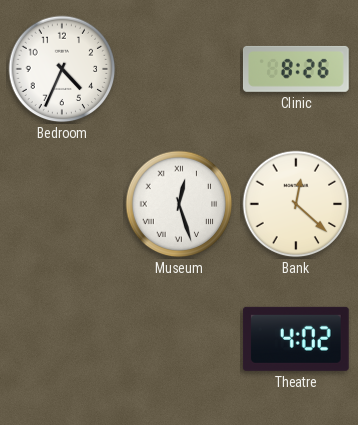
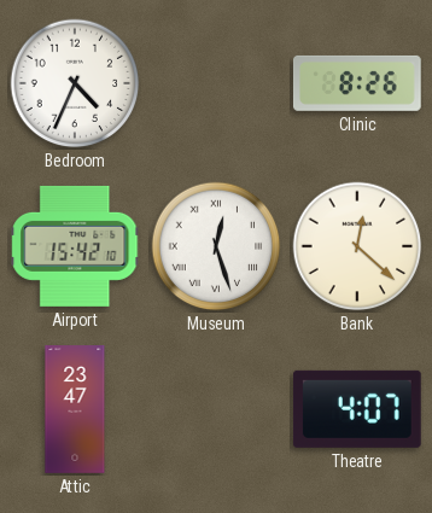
Airport: none -> 15:42 (75, 246)
Attic: none -> 23:47 (75, 409)
Theatre: 4:02 -> 4:07 (357, 409)
